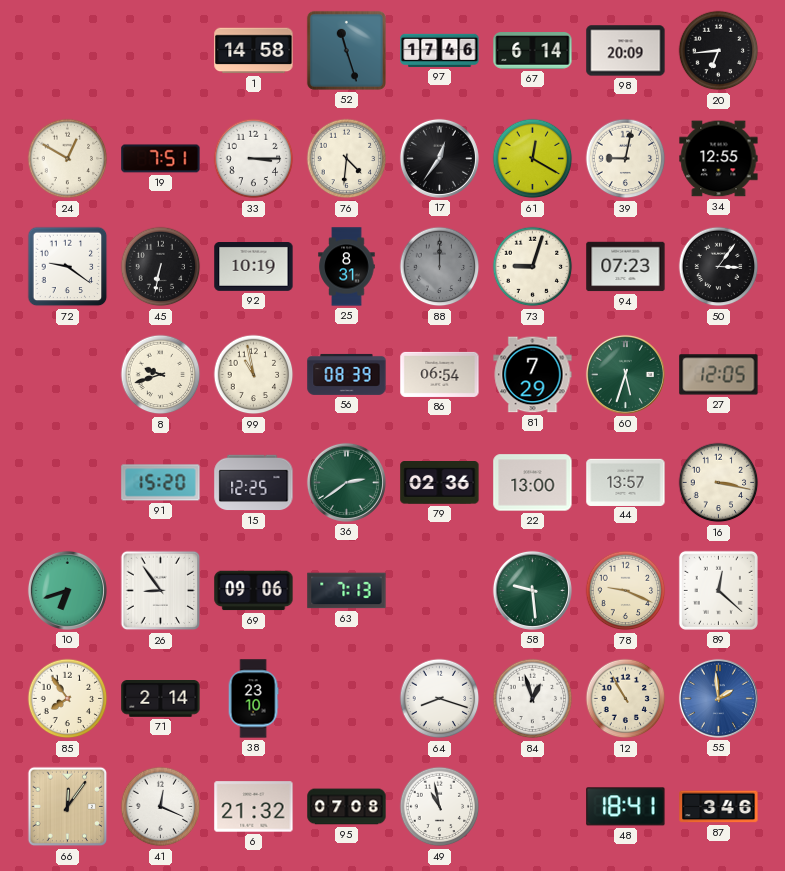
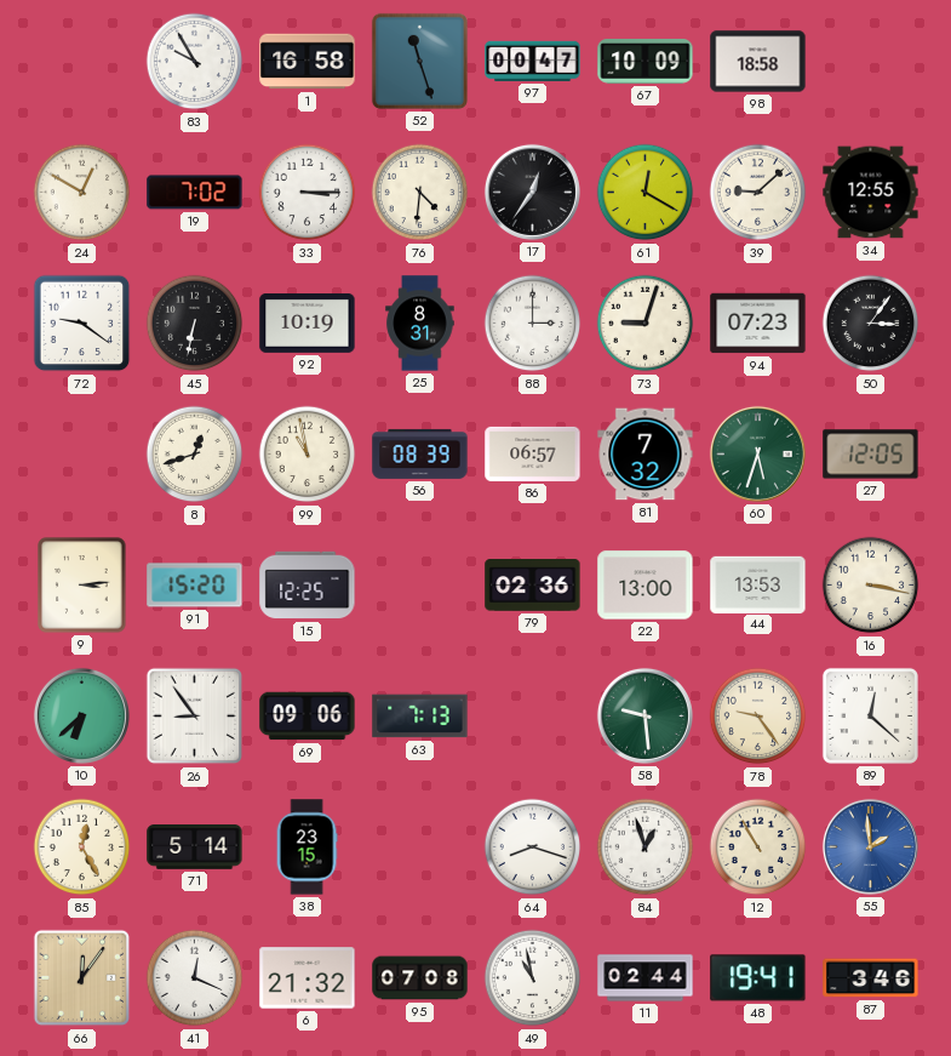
83: none -> 9:55 (195, 62)
1: 14:58 -> 16:58 (308, 62)
97: 17:46 -> 00:47 (533, 61)
67: 6:14 -> 10:09 (646, 62)
98: 20:09 -> 18:58 (758, 62)
20: 6:44 -> none (719, 51)
19: 7:51 -> 7:02 (195, 193)
39: 9:02 -> 9:08 (758, 193)
88: 12:00 -> 3:00 (533, 324)
88 dial: grey -> white (533, 324)
8: 9:42 -> 12:42 (195, 455)
86: 06:54 -> 06:57 (533, 453)
81: 7:29 -> 7:32 (646, 455)
9: none -> 3:14 (82, 586)
36: 2:39 -> none (346, 482)
44: 13:57 -> 13:53 (758, 584)
10: 6:42 -> 6:38 (81, 715)
78: 9:19 -> 9:24 (758, 717)
85: 7:54 -> 12:25 (82, 847)
71: 2:14 -> 5:14 (195, 847)
38: 23:10 -> 23:15 (307, 847)
11: none -> 02:44 (646, 978)
48: 18:41 -> 19:41 (758, 978)
